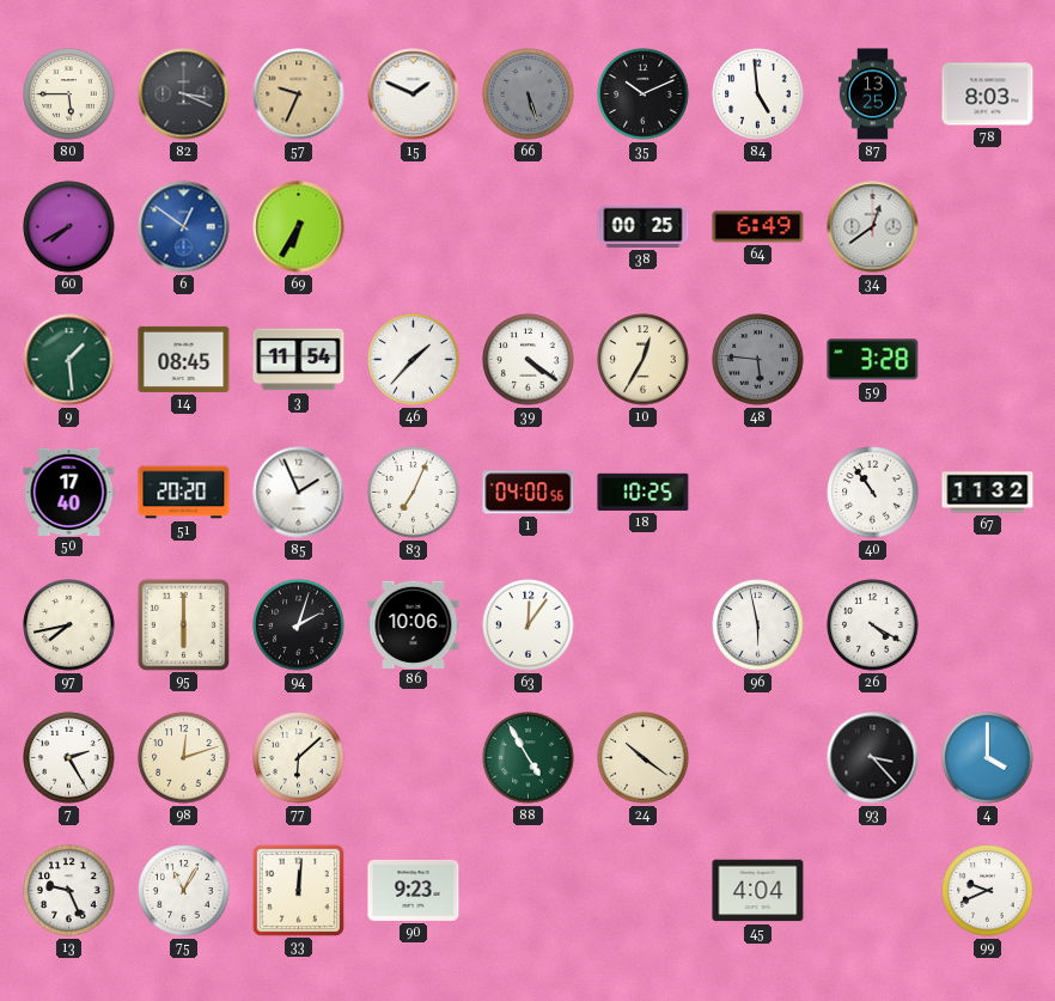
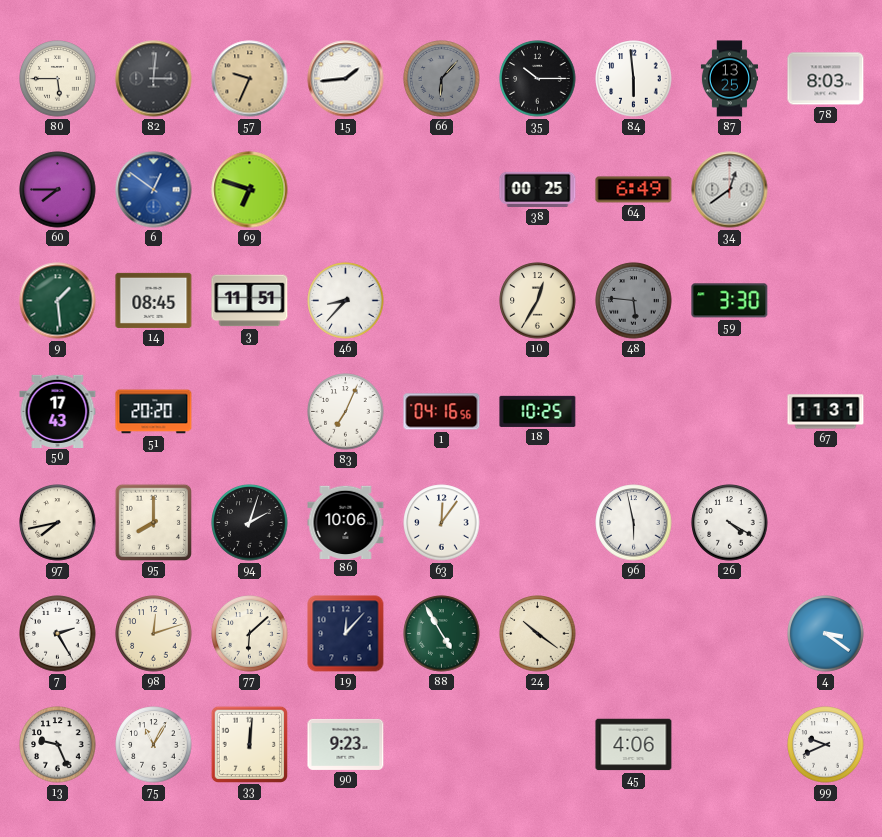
82: 3:19 -> 3:01 (154, 79)
15: 1:49 -> 1:44 (346, 79)
66: 5:27 -> 6:07 (442, 79)
35: 10:11 -> 10:15 (538, 79)
84: 4:59 -> 5:59 (634, 79)
60: 7:40 -> 7:45 (58, 190)
69: 6:35 -> 6:48 (250, 190)
3: 11:54 -> 11:51 (250, 301)
46: 1:37 -> 8:37 (346, 301)
39: 4:21 -> none (529, 360)
59: 3:28 -> 3:30 (730, 301)
50: 17:40 -> 17:43 (58, 411)
85: 1:56 -> none (299, 493)
1: 04:00 -> 04:16 (442, 412)
40: 10:54 -> none (873, 493)
67: 11:32 -> 11:31 (826, 412)
95: 6:00 -> 8:00 (153, 522)
19: none -> 12:07 (346, 634)
93: 3:23 -> none (873, 758)
4: 4:00 -> 3:21 (826, 634)
45: 4:04 -> 4:06 (634, 745)
